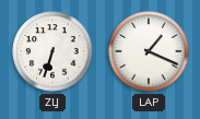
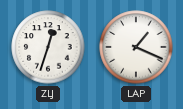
ZLJ: 6:33 -> 12:33 (48, 47)
